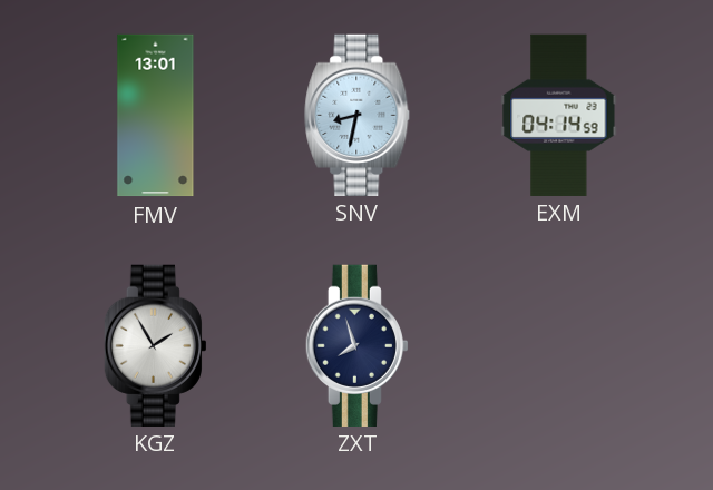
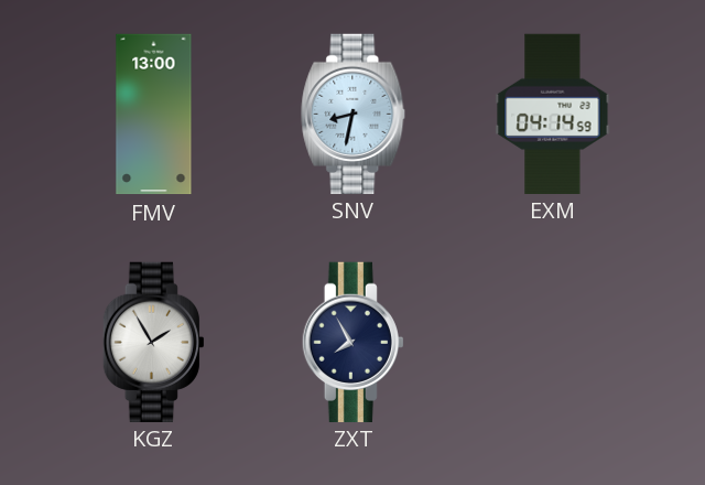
FMV: 13:01 -> 13:00 (154, 115)
ZXT: 7:57 -> 7:55 (352, 342)
